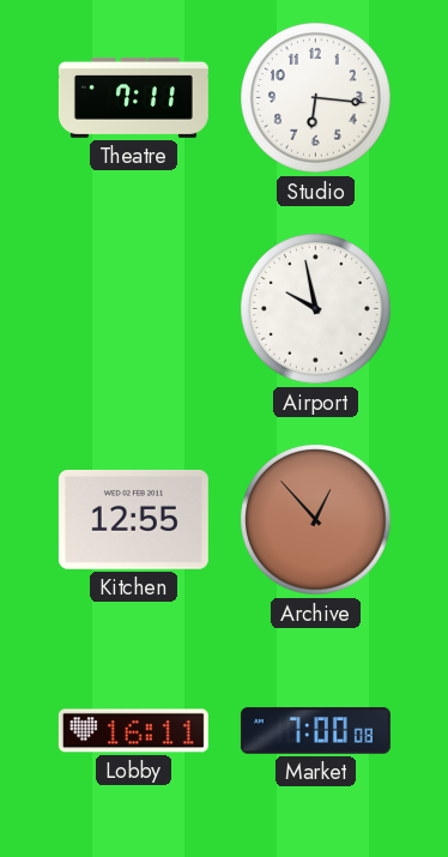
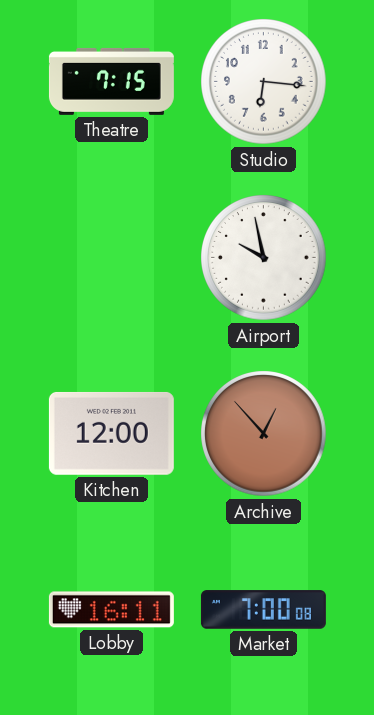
Theatre: 7:11 -> 7:15 (111, 81)
Kitchen: 12:55 -> 12:00 (111, 433)
